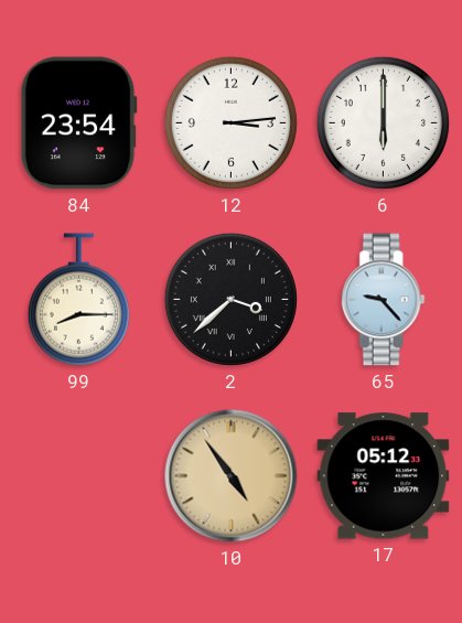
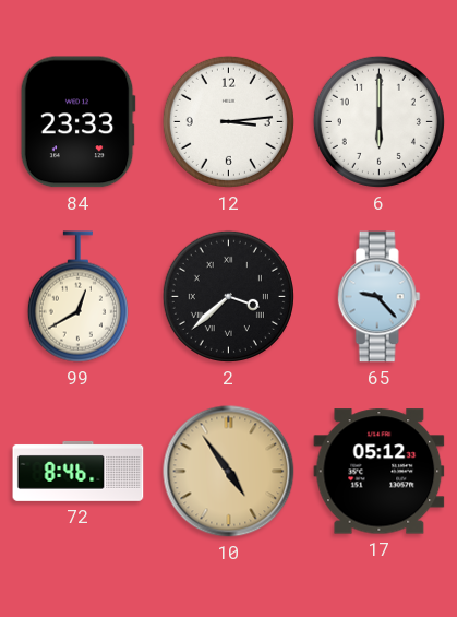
84: 23:54 -> 23:33 (77, 122)
99: 8:15 -> 12:40 (77, 297)
72: none -> 8:46 (79, 471)
